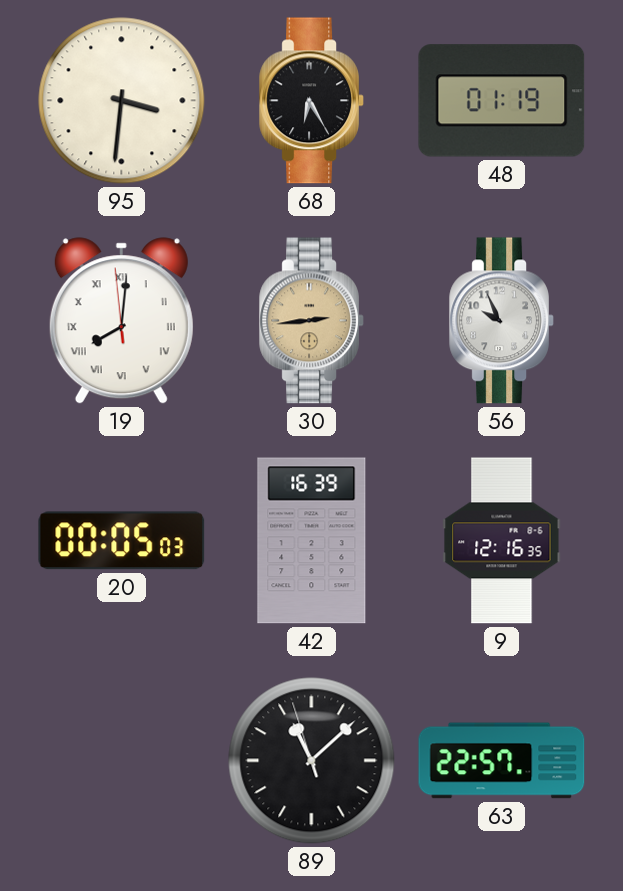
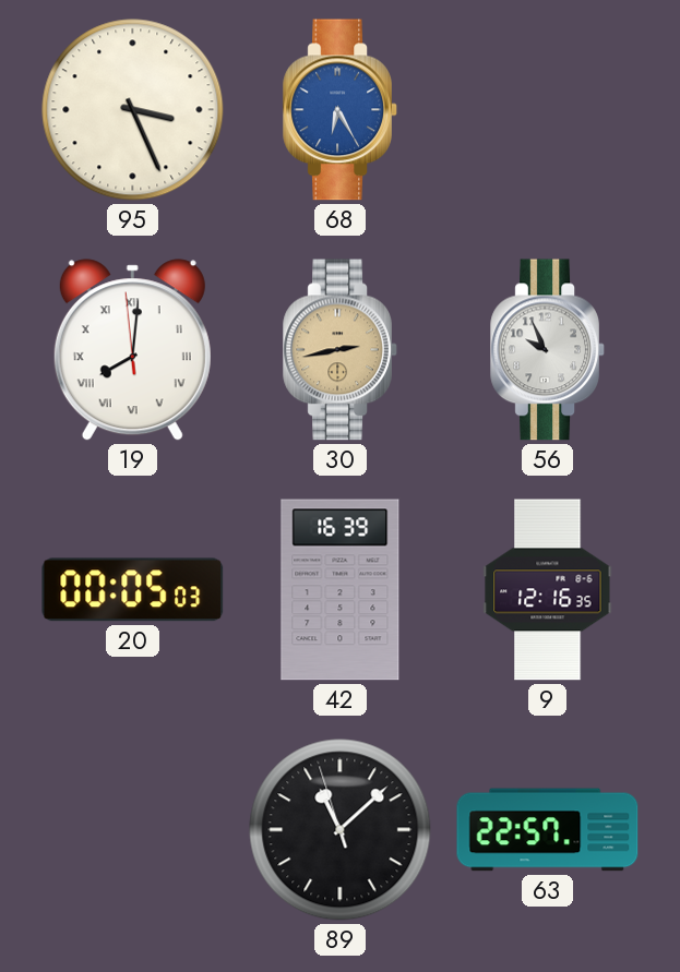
95: 3:31 -> 3:26 (133, 110)
68 dial: black -> blue (341, 110)
48: 01:19 -> none (502, 101)
30: 2:44 -> 2:43 (341, 350)
